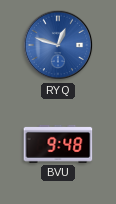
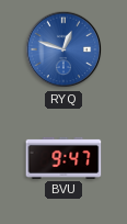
BVU: 9:48 -> 9:47 (63, 158)
